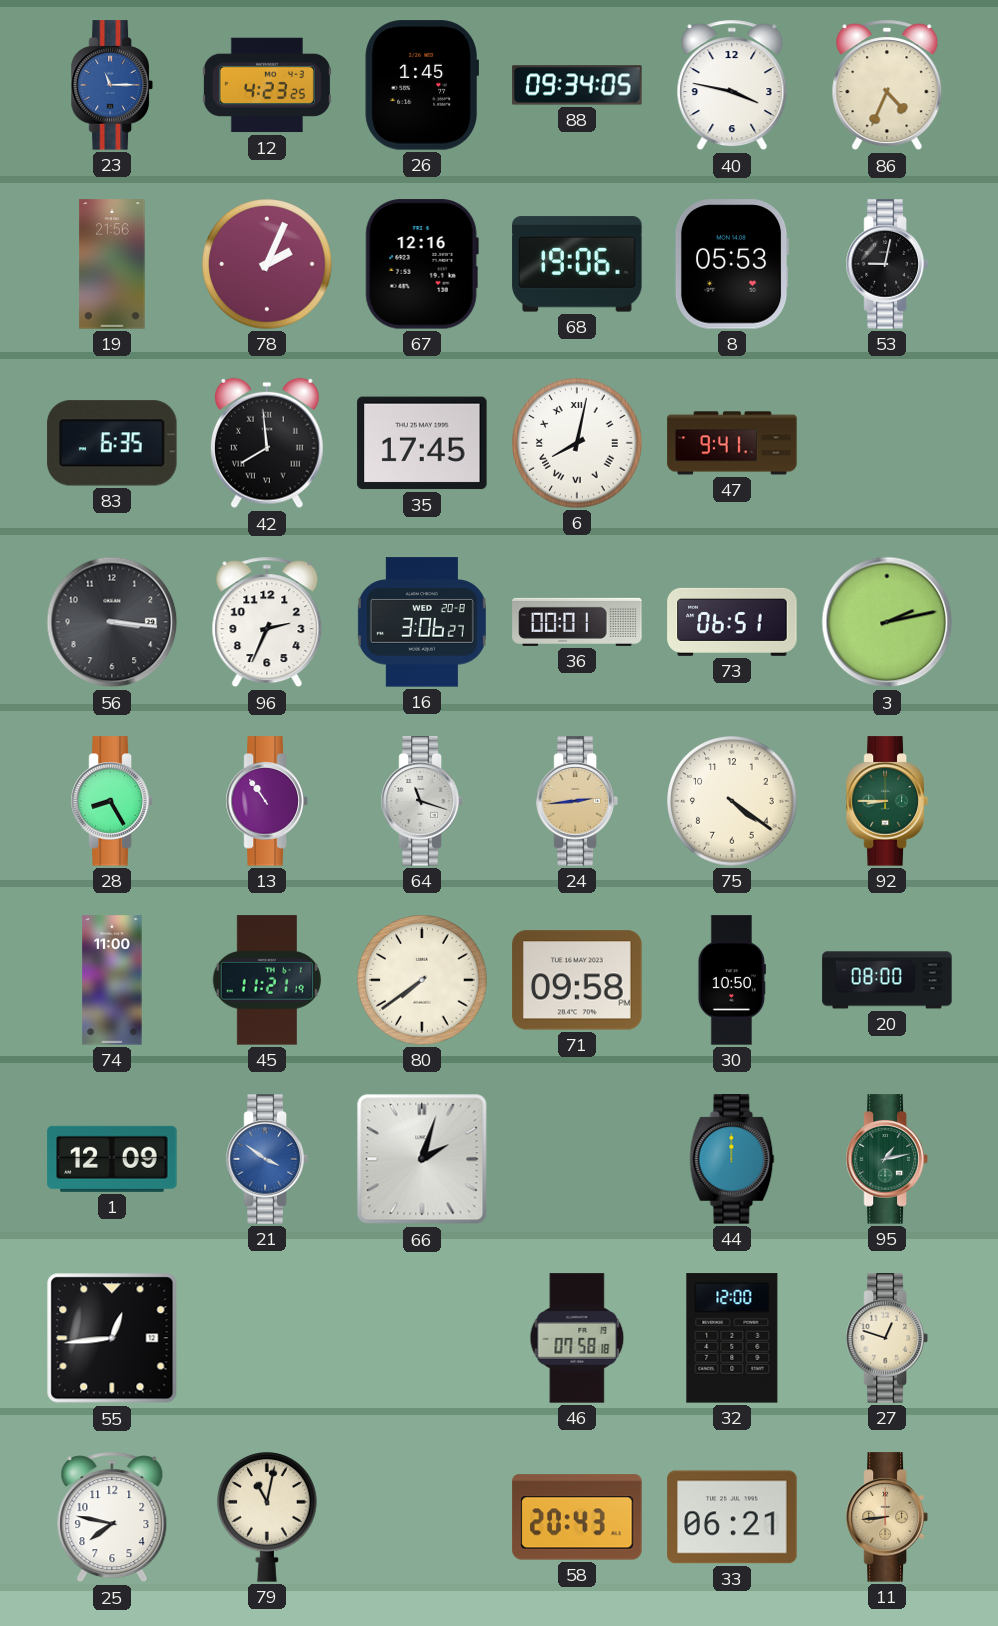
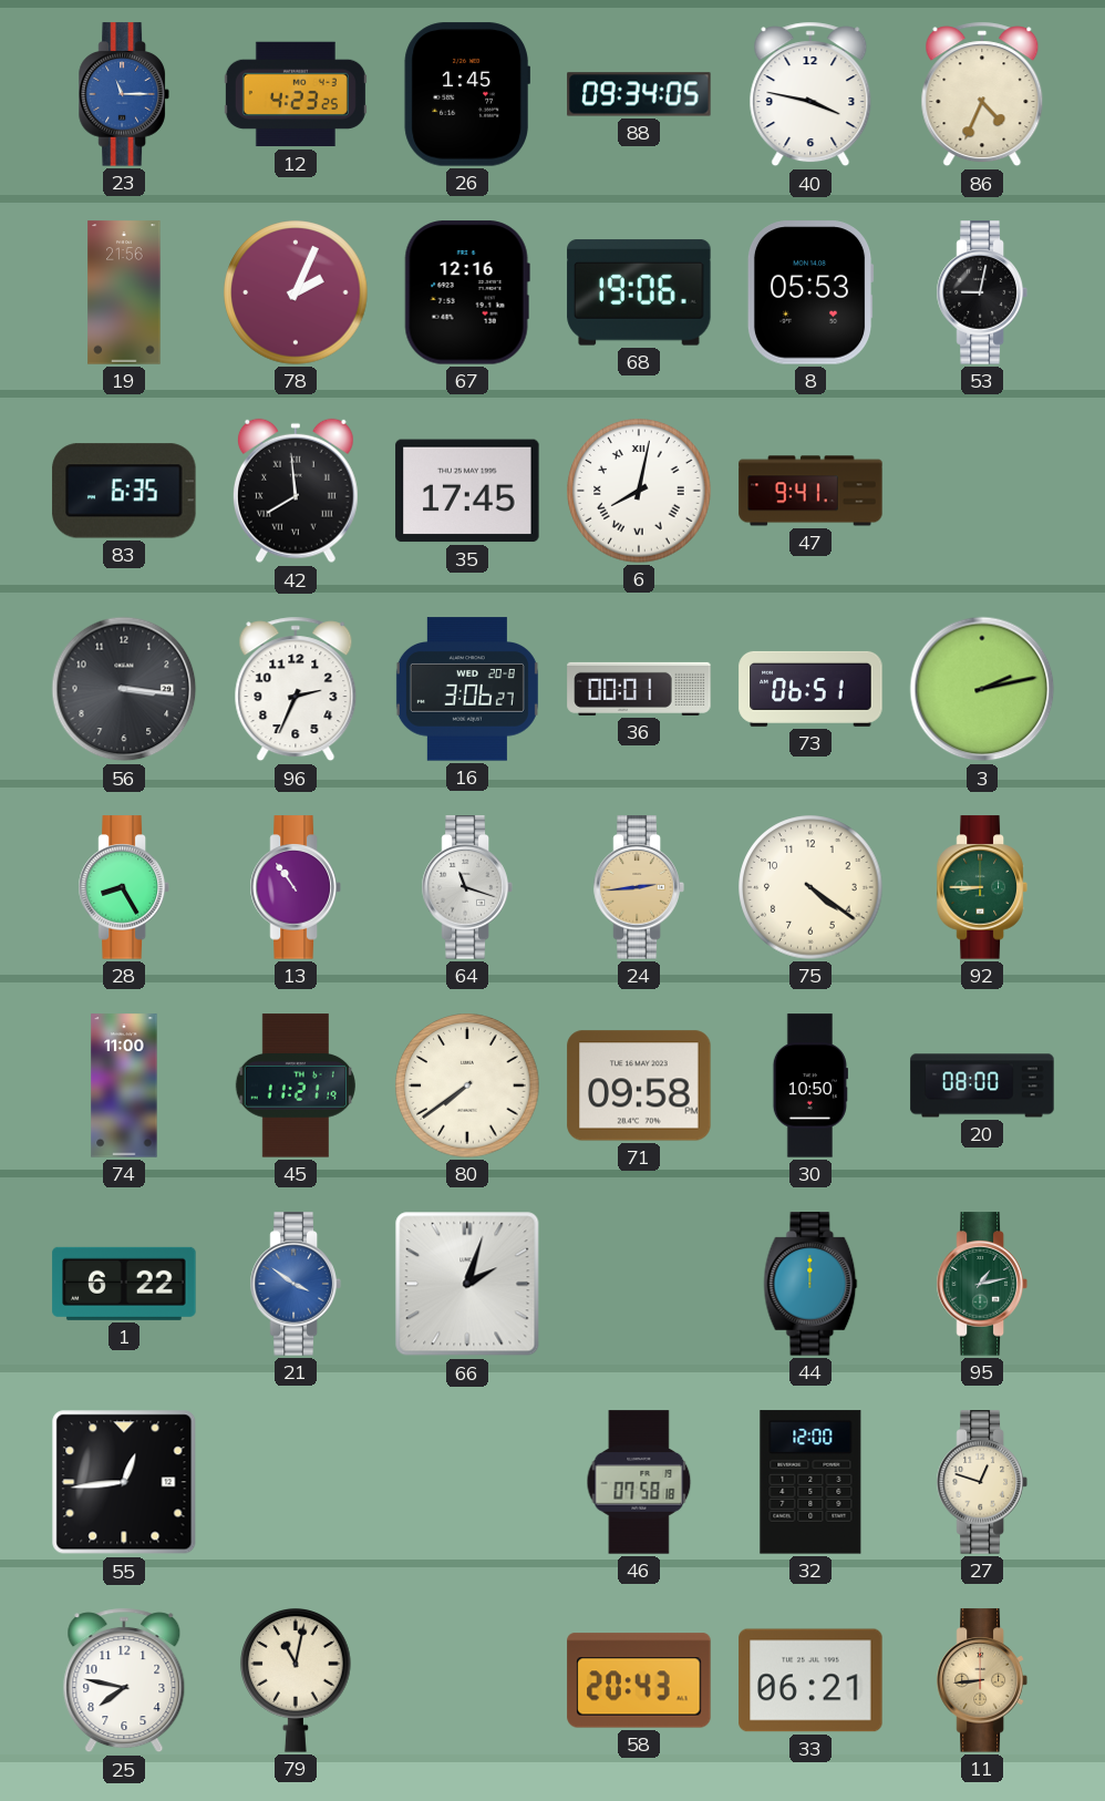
1: 12:09 -> 6:22 (124, 1284)
